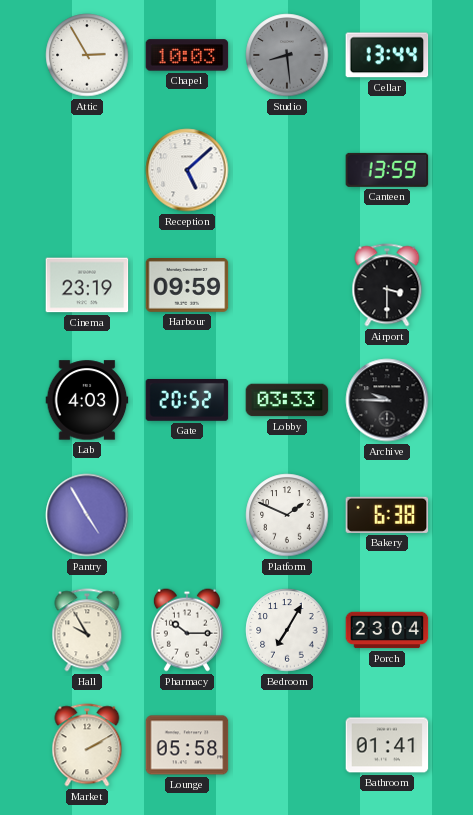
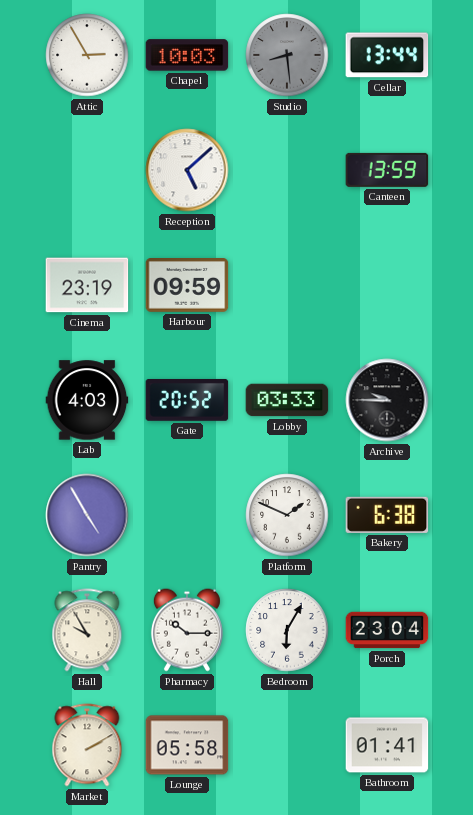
Airport: 3:30 -> none (387, 285)
Bedroom: 7:05 -> 6:05 (287, 630)
